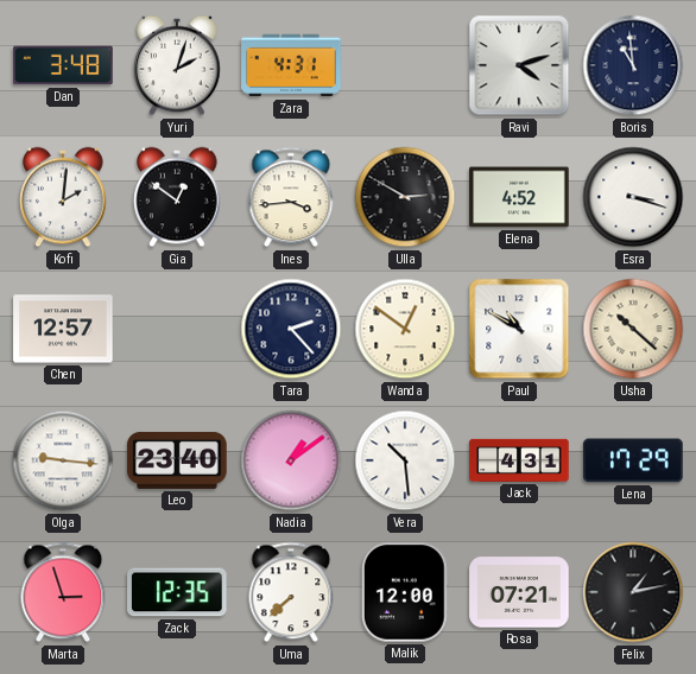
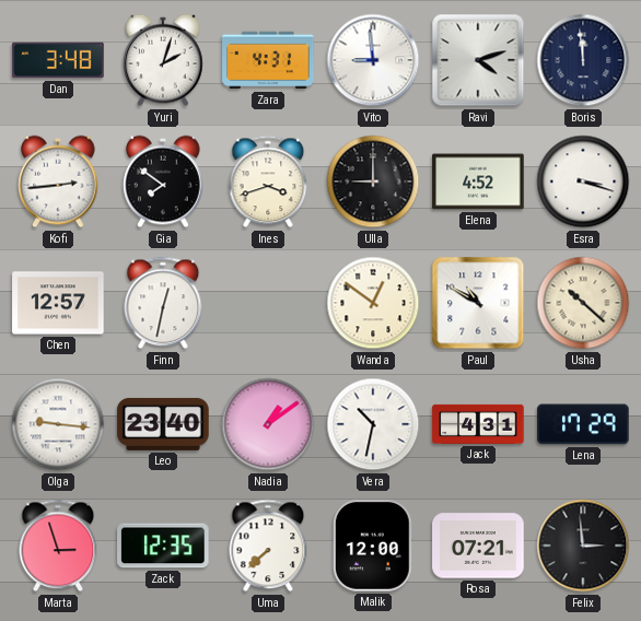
Vito: none -> 8:59 (373, 60)
Boris: 10:59 -> 11:59 (583, 60)
Kofi: 2:01 -> 2:44 (58, 181)
Gia: 12:51 -> 7:51 (163, 181)
Ines: 3:44 -> 3:42 (268, 181)
Ulla: 2:50 -> 9:00 (373, 181)
Finn: none -> 12:32 (163, 303)
Tara: 2:23 -> none (291, 329)
Vera: 10:29 -> 10:32 (373, 424)
Felix: 1:13 -> 2:59 (583, 546)
